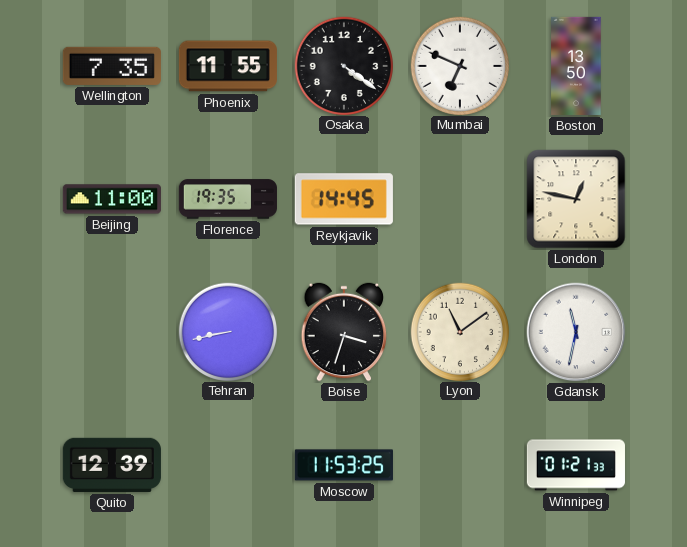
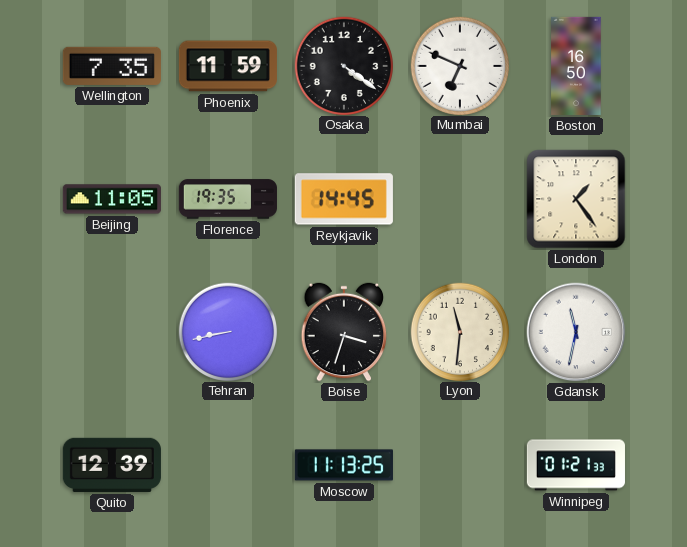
Phoenix: 11:55 -> 11:59 (228, 66)
Boston: 13:50 -> 16:50 (576, 66)
Beijing: 11:00 -> 11:05 (112, 199)
London: 12:47 -> 1:24 (576, 199)
Lyon: 11:09 -> 11:31 (459, 331)
Moscow: 11:53 -> 11:13 (344, 465)
